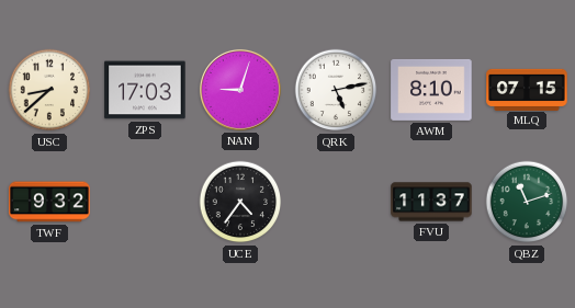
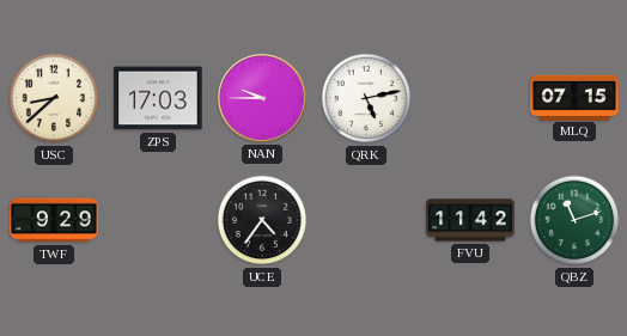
NAN: 9:03 -> 9:45 (262, 98)
AWM: 8:10 -> none (431, 90)
TWF: 9:32 -> 9:29 (54, 220)
FVU: 11:37 -> 11:42 (470, 220)
